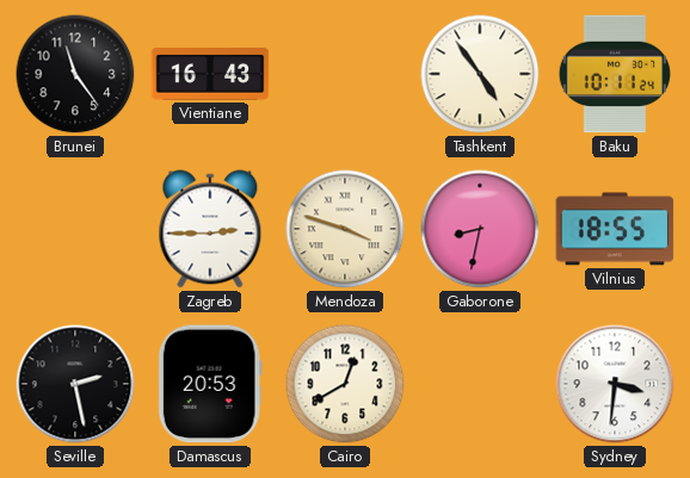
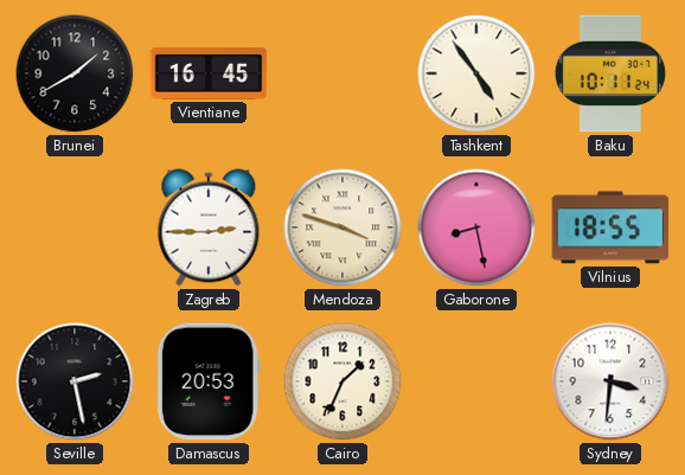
Brunei: 11:24 -> 1:40 (75, 73)
Vientiane: 16:43 -> 16:45 (209, 75)
Gaborone: 8:32 -> 8:28 (476, 227)
Cairo: 12:40 -> 1:34 (342, 381)
